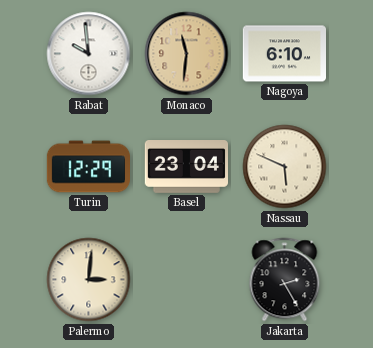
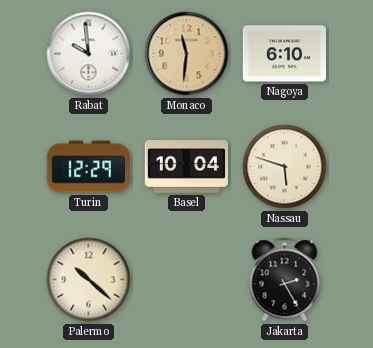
Basel: 23:04 -> 10:04 (186, 167)
Nassau: 5:49 -> 5:48 (285, 167)
Palermo: 3:01 -> 10:22 (89, 280)
